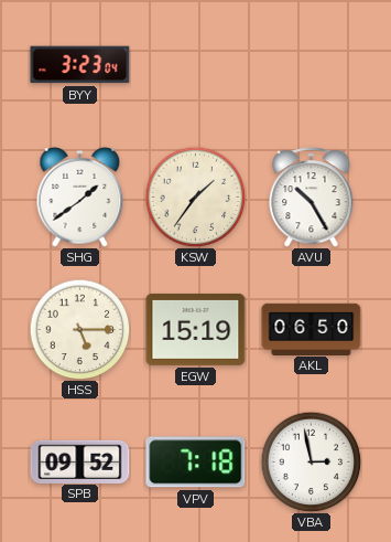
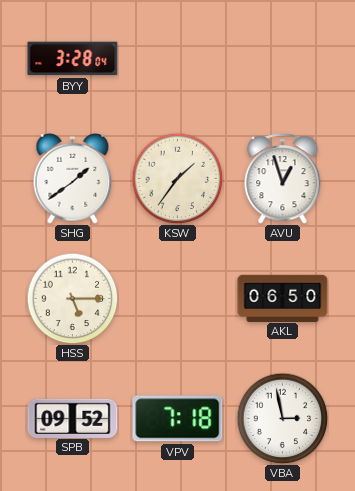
BYY: 3:23 -> 3:28 (73, 59)
AVU: 10:25 -> 12:57 (283, 179)
EGW: 15:19 -> none (196, 329)
